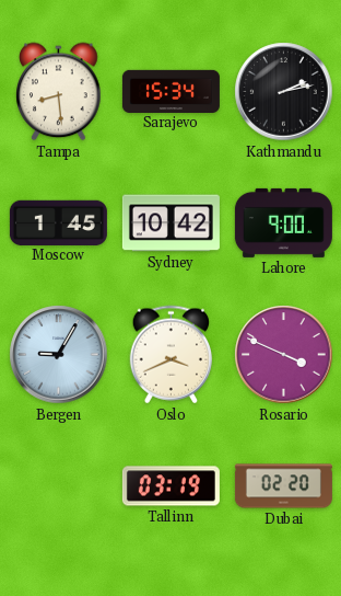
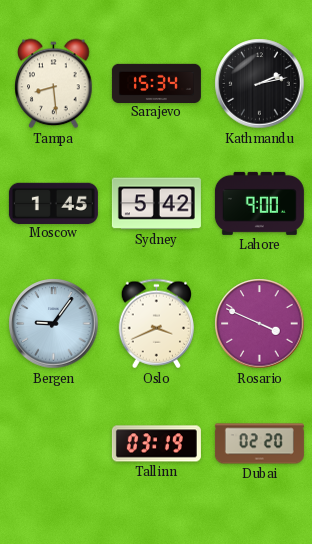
Sydney: 10:42 -> 5:42 (156, 204)
Bergen: 9:05 -> 9:06 (54, 324)
